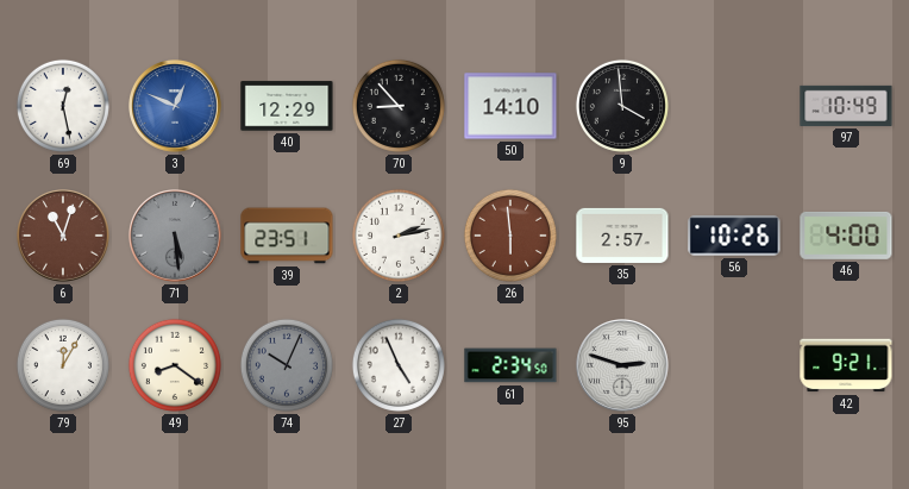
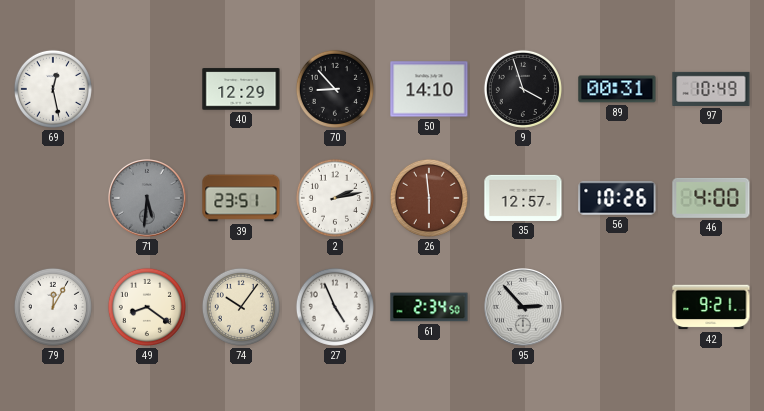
3: 12:49 -> none (175, 106)
9: 3:59 -> 3:57 (523, 89)
89: none -> 00:31 (617, 89)
6: 11:03 -> none (63, 236)
71: 5:29 -> 5:31 (147, 198)
35: 2:57 -> 12:57 (523, 198)
74: 10:04 -> 10:06 (241, 307)
74 dial: grey -> cream (241, 307)
95: 2:48 -> 2:53 (523, 307)
